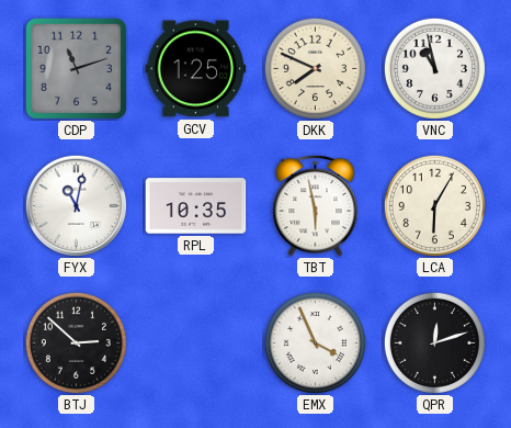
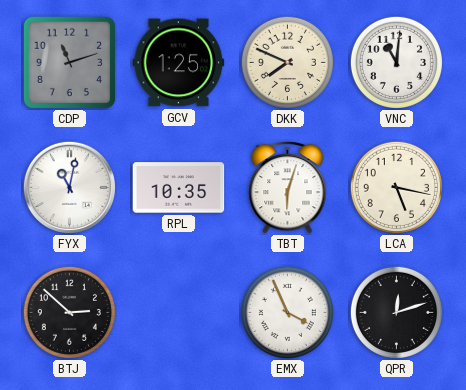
VNC: 10:58 -> 11:01 (396, 62)
TBT: 5:58 -> 6:03 (288, 187)
LCA: 6:05 -> 5:17 (396, 187)
